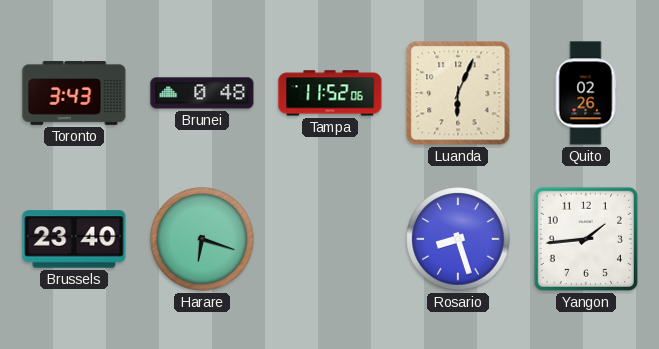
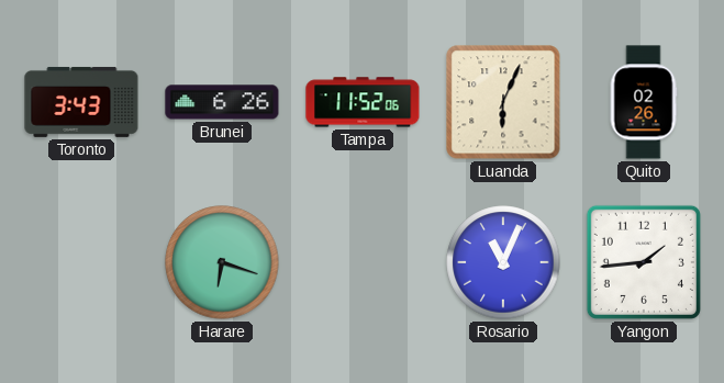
Brunei: 0:48 -> 6:26 (222, 102)
Brussels: 23:40 -> none (74, 239)
Rosario: 8:27 -> 11:04 (503, 262)
